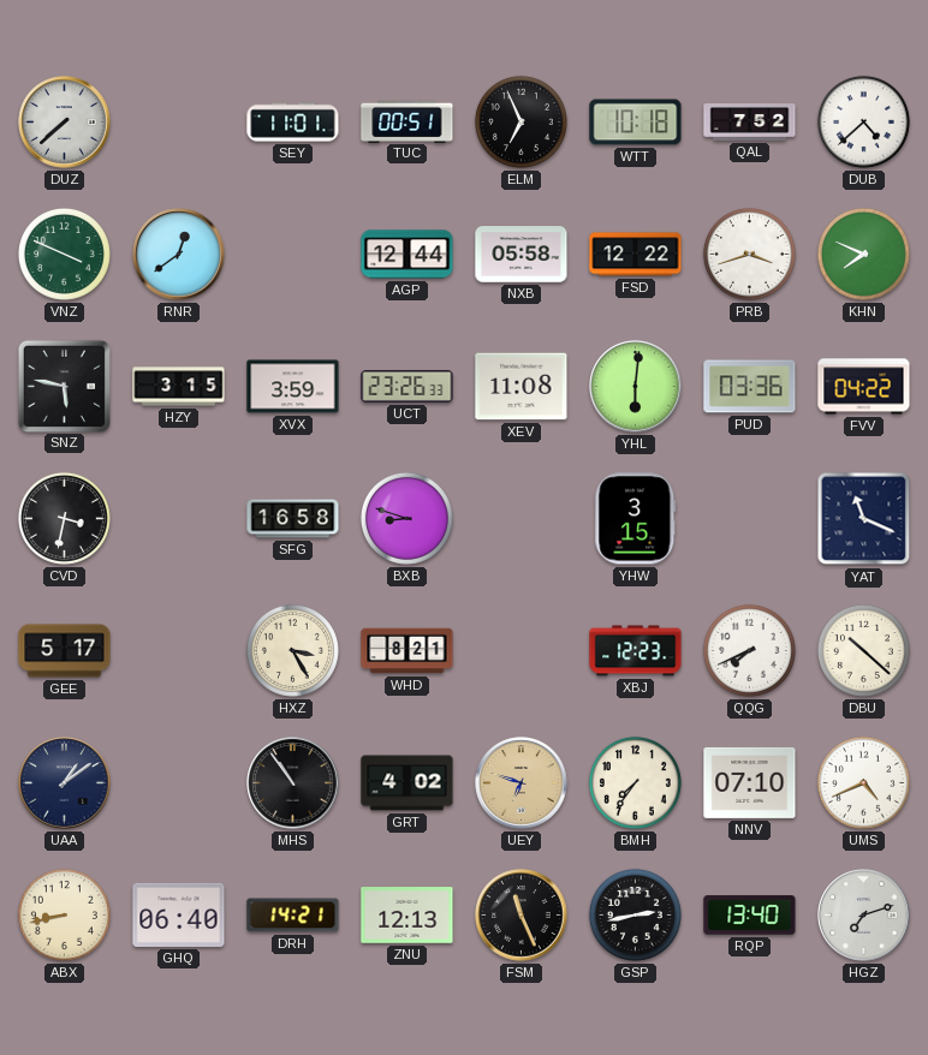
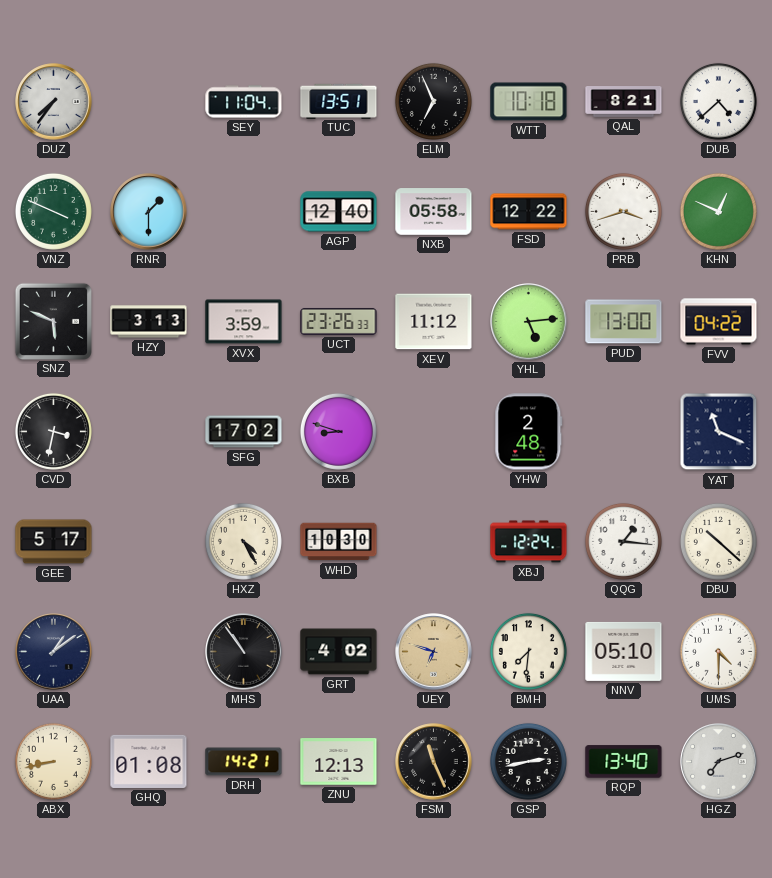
DUZ: 7:38 -> 7:36 (54, 102)
SEY: 11:01 -> 11:04 (244, 102)
TUC: 00:51 -> 13:51 (339, 101)
QAL: 7:52 -> 8:21 (624, 102)
RNR: 12:39 -> 1:30 (149, 212)
AGP: 12:44 -> 12:40 (339, 212)
KHN: 7:49 -> 12:49 (718, 211)
SNZ: 5:47 -> 5:49 (53, 321)
HZY: 3:15 -> 3:13 (149, 322)
XEV: 11:08 -> 11:12 (434, 322)
YHL: 6:01 -> 5:14 (529, 322)
PUD: 03:36 -> 13:00 (624, 322)
SFG: 16:58 -> 17:02 (244, 432)
YHW: 3:15 -> 2:48 (529, 432)
HXZ: 3:25 -> 4:25 (243, 541)
WHD: 8:21 -> 10:30 (339, 542)
XBJ: 12:23 -> 12:24 (529, 542)
QQG: 7:41 -> 1:16 (623, 541)
BMH: 7:36 -> 7:31 (528, 651)
NNV: 07:10 -> 05:10 (624, 651)
UMS: 4:41 -> 4:30 (718, 651)
GHQ: 06:40 -> 01:08 (149, 761)
